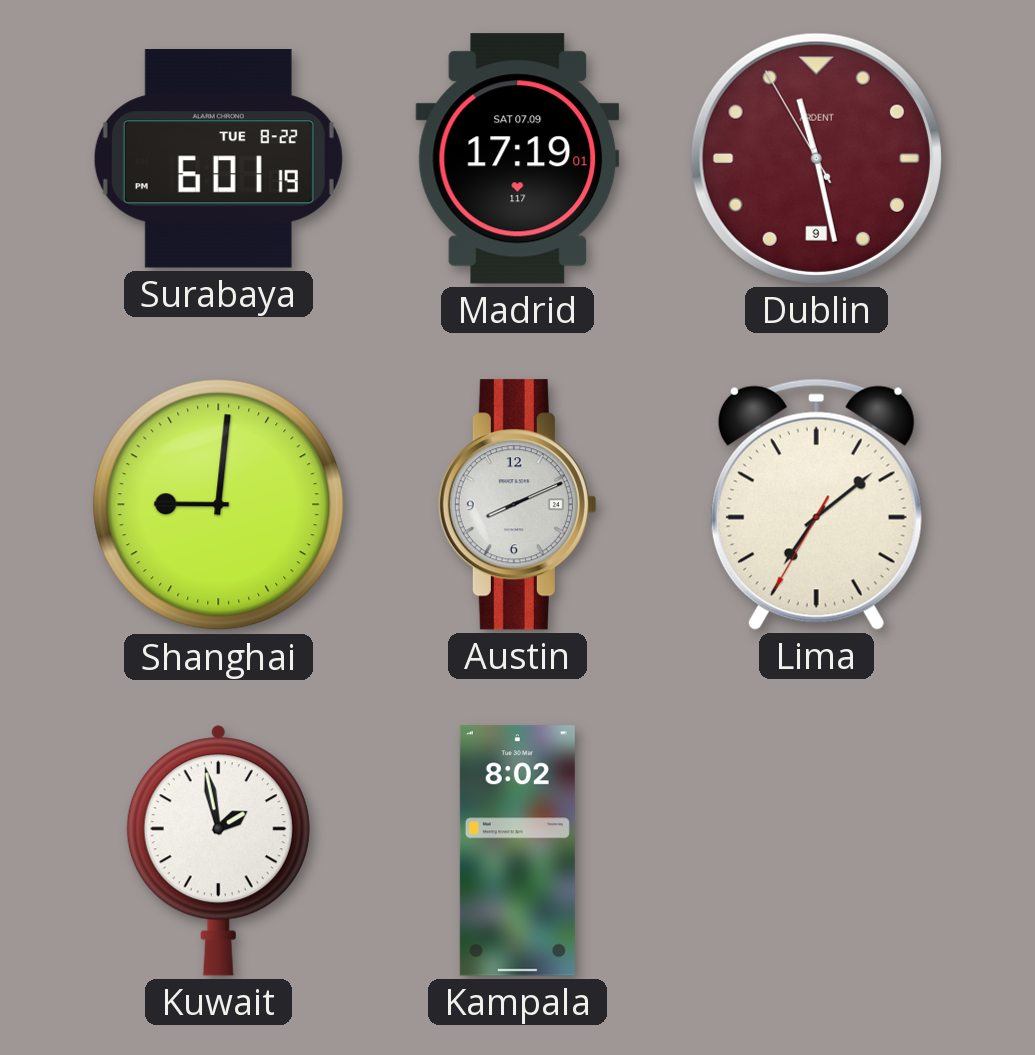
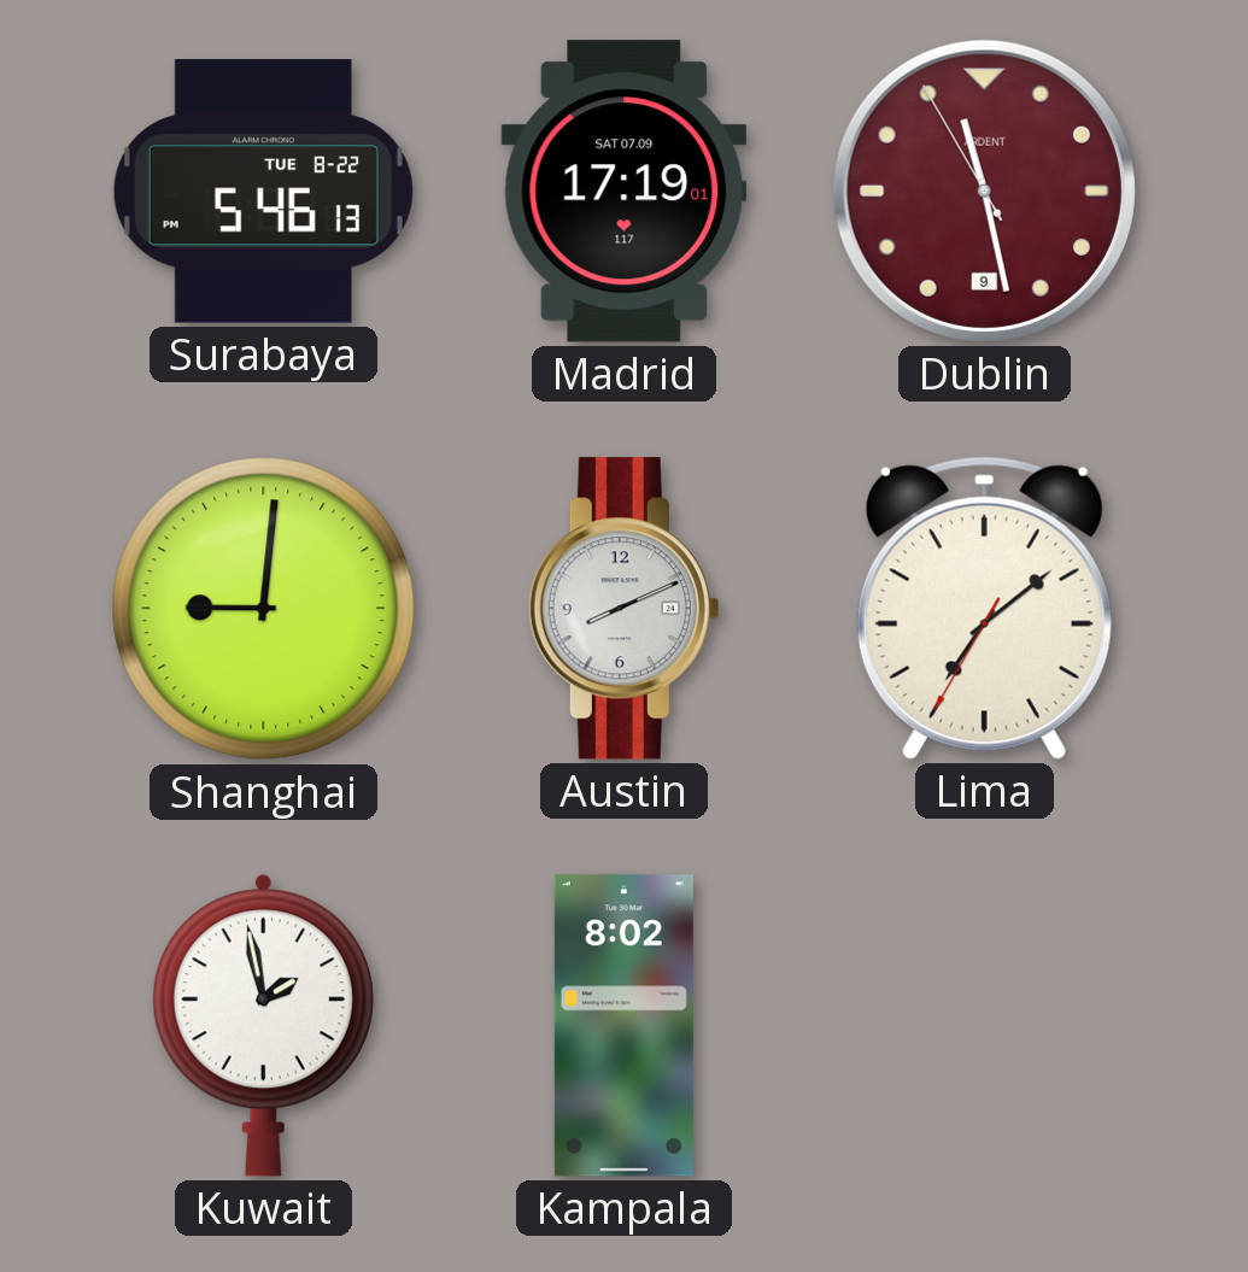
Surabaya: 6:01 -> 5:46 (263, 192)
